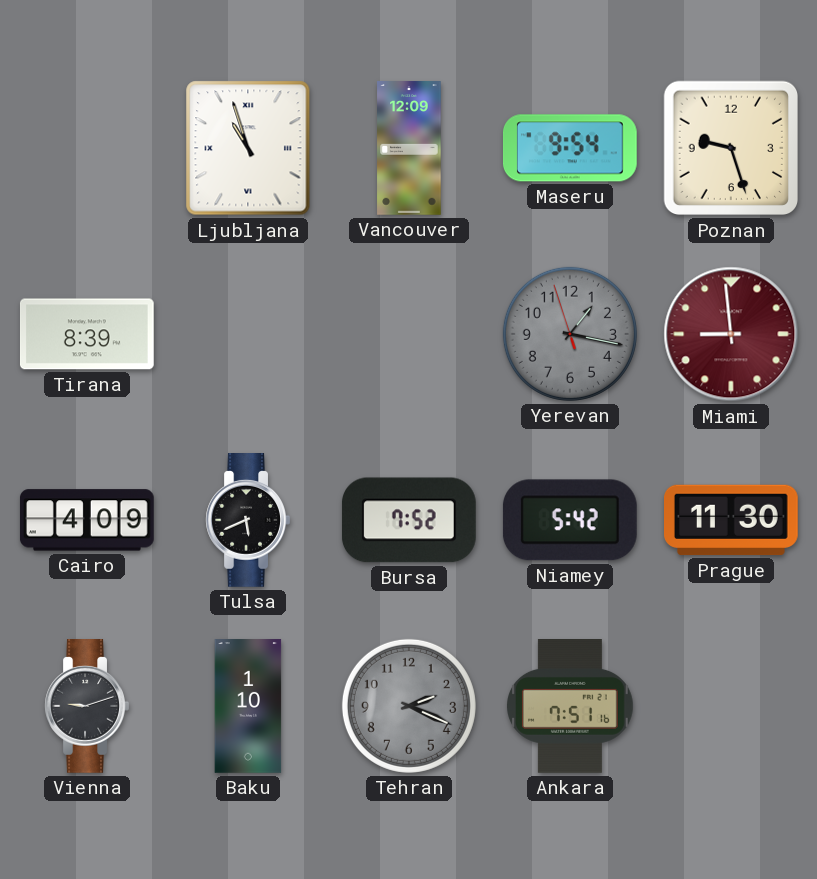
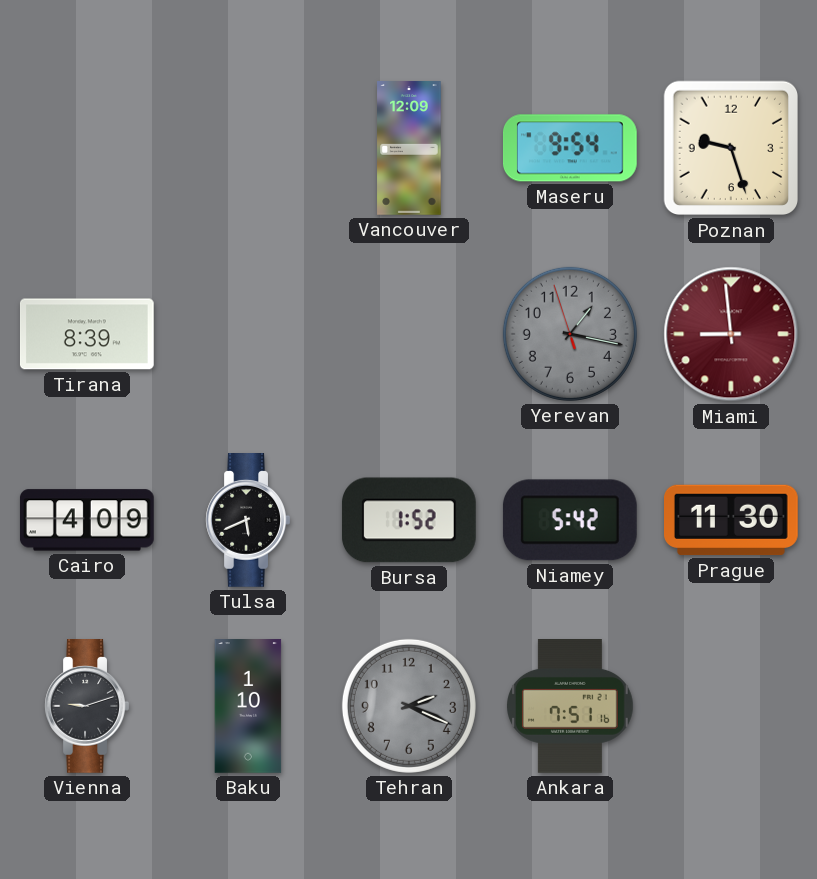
Ljubljana: 10:57 -> none (248, 148)
Bursa: 7:52 -> 1:52 (409, 520)
